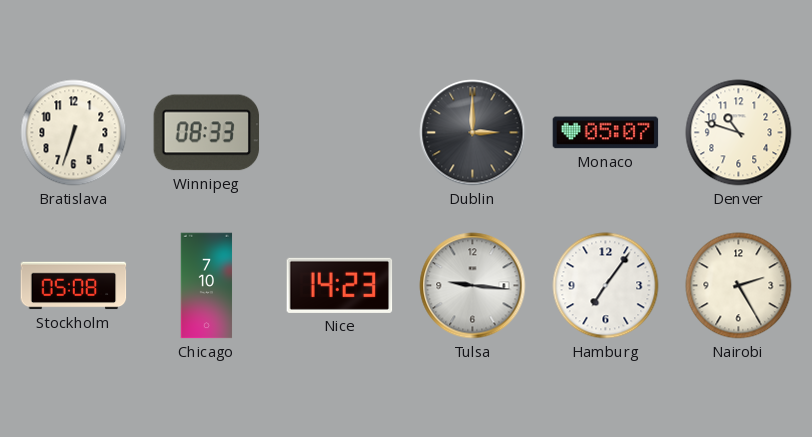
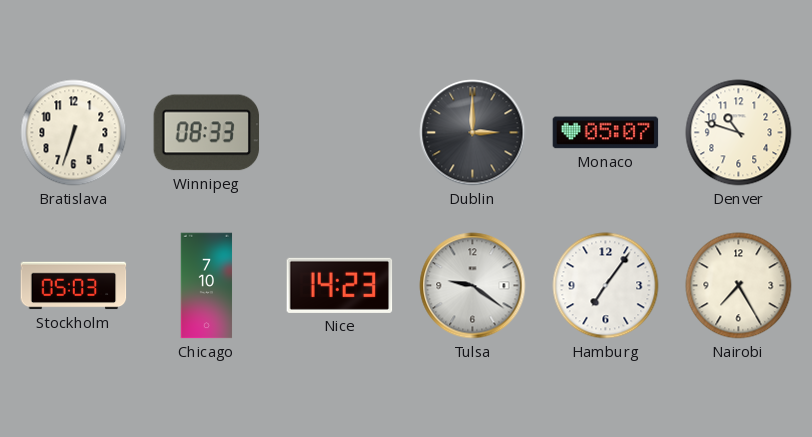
Stockholm: 05:08 -> 05:03 (74, 286)
Tulsa: 9:16 -> 9:21 (473, 286)
Nairobi: 2:25 -> 7:25 (739, 286)
